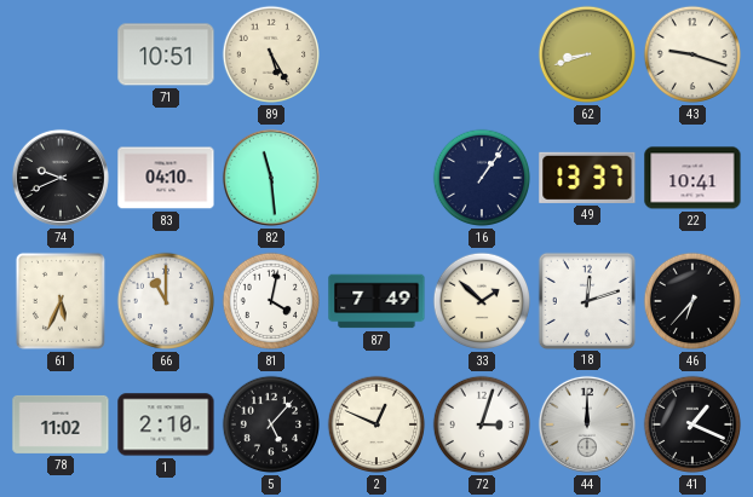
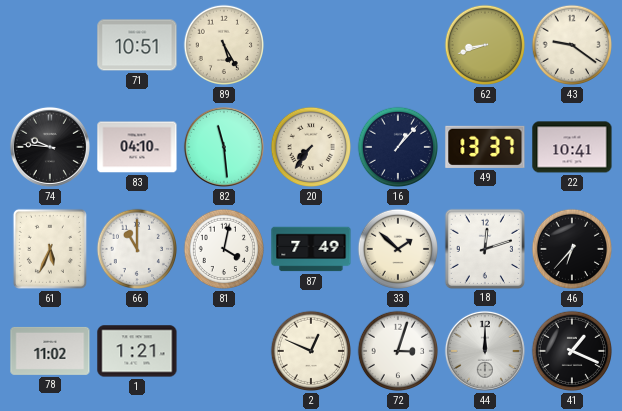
43: 9:18 -> 9:21 (572, 45)
74: 9:41 -> 9:46 (50, 147)
20: none -> 7:36 (311, 147)
16: 1:06 -> 1:07 (398, 147)
1: 2:10 -> 1:21 (137, 351)
5: 5:07 -> none (271, 424)
